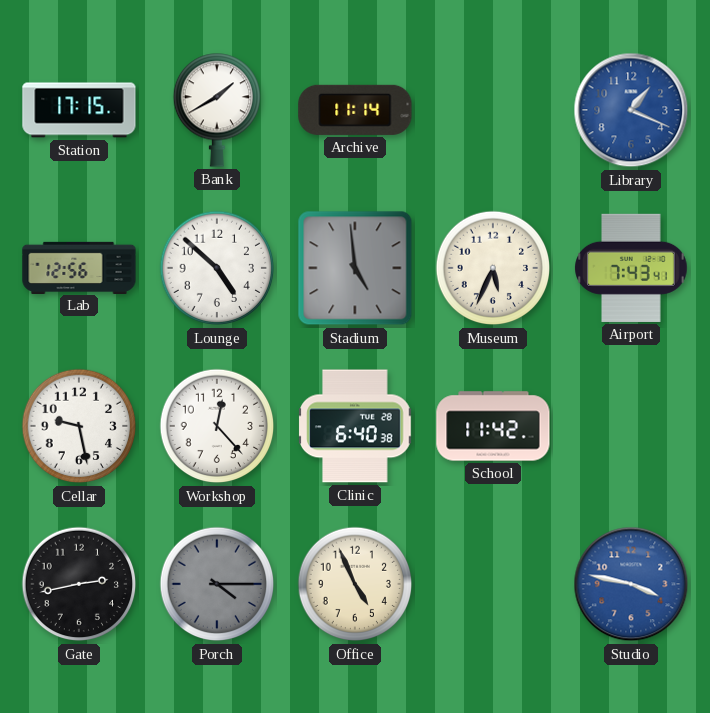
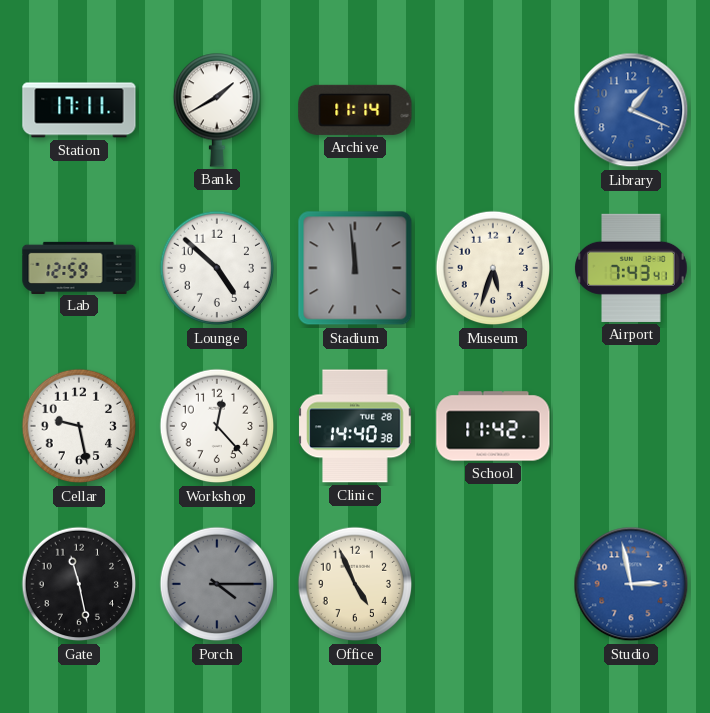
Station: 17:15 -> 17:11 (79, 110)
Lab: 12:56 -> 12:59 (79, 267)
Stadium: 4:59 -> 11:59 (355, 268)
Museum: 5:34 -> 5:33 (493, 268)
Clinic: 6:40 -> 14:40 (355, 426)
Gate: 2:43 -> 11:28 (79, 584)
Studio: 3:47 -> 2:58 (631, 584)
